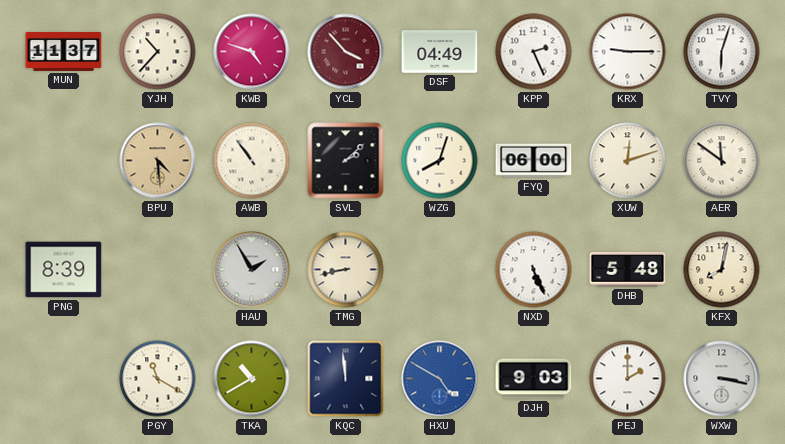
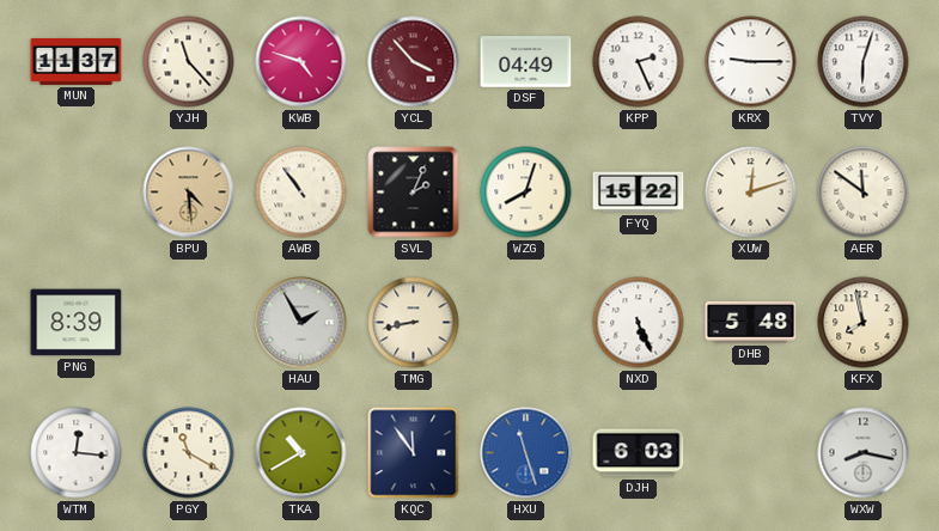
YJH: 10:37 -> 11:23 (189, 62)
SVL: 2:08 -> 2:04 (414, 193)
FYQ: 06:00 -> 15:22 (639, 193)
KFX: 8:02 -> 7:58 (864, 323)
WTM: none -> 12:16 (77, 453)
KQC: 11:59 -> 11:54 (414, 453)
HXU: 4:50 -> 11:27 (526, 453)
DJH: 9:03 -> 6:03 (639, 453)
PEJ: 2:00 -> none (628, 379)
WXW: 3:17 -> 8:17 (864, 453)
